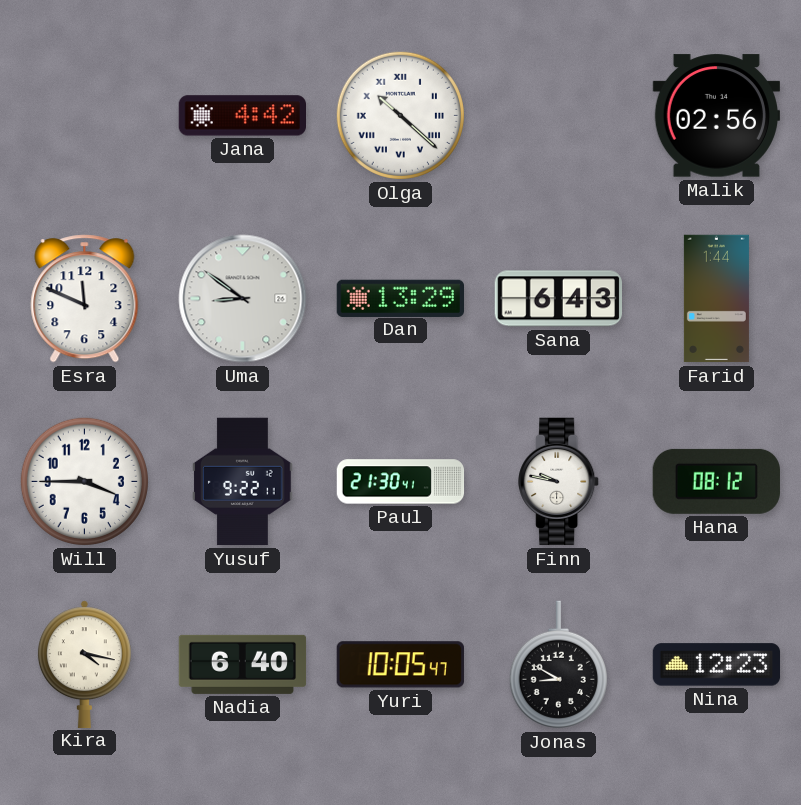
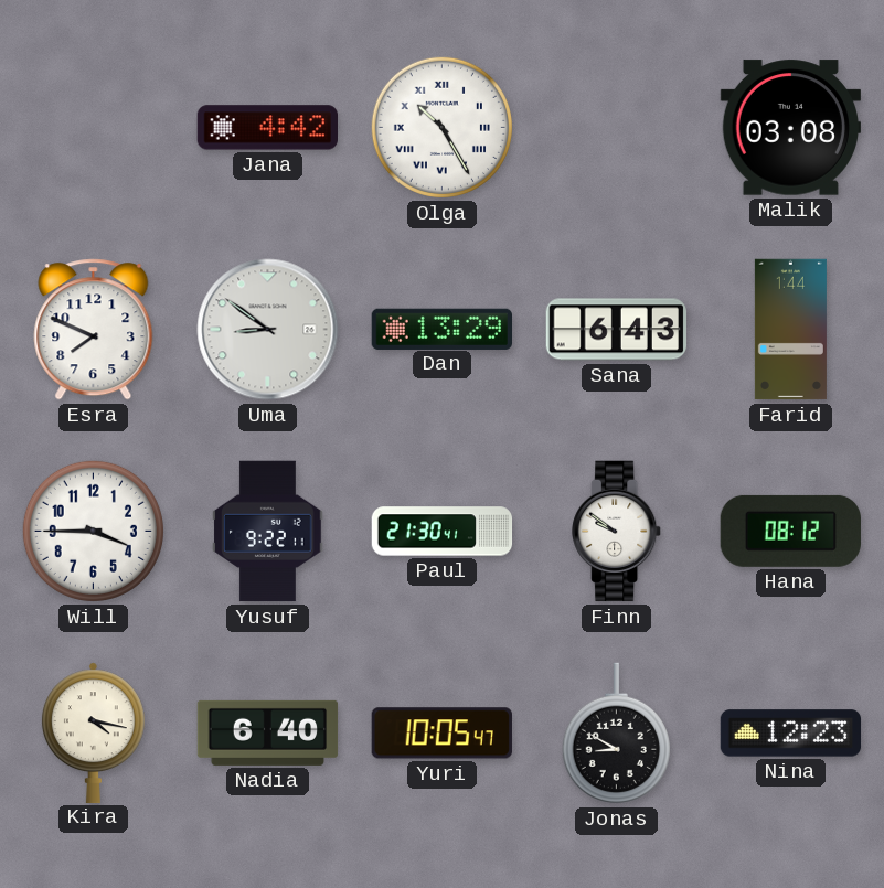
Olga: 10:22 -> 10:25 (441, 127)
Malik: 02:56 -> 03:08 (790, 128)
Esra: 11:49 -> 7:49 (94, 330)
Finn: 9:47 -> 9:51 (617, 532)
